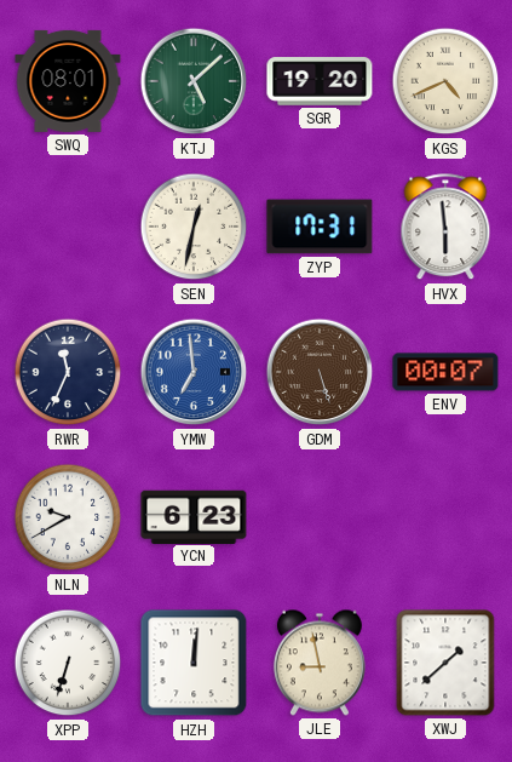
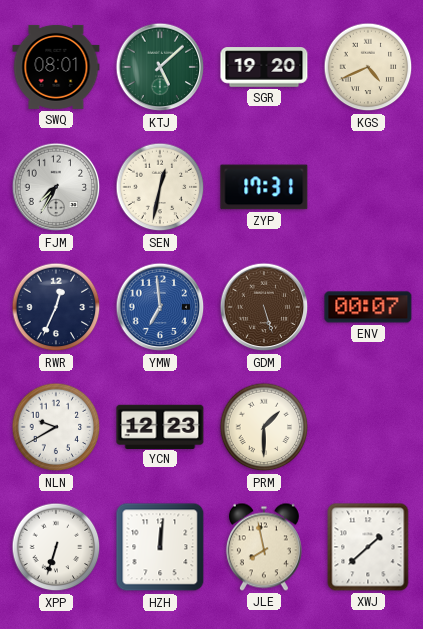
FJM: none -> 7:35 (56, 187)
HVX: 5:59 -> none (445, 228)
RWR: 11:34 -> 12:34 (56, 307)
YCN: 6:23 -> 12:23 (160, 426)
PRM: none -> 1:30 (264, 427)
JLE: 8:58 -> 7:58 (264, 547)
